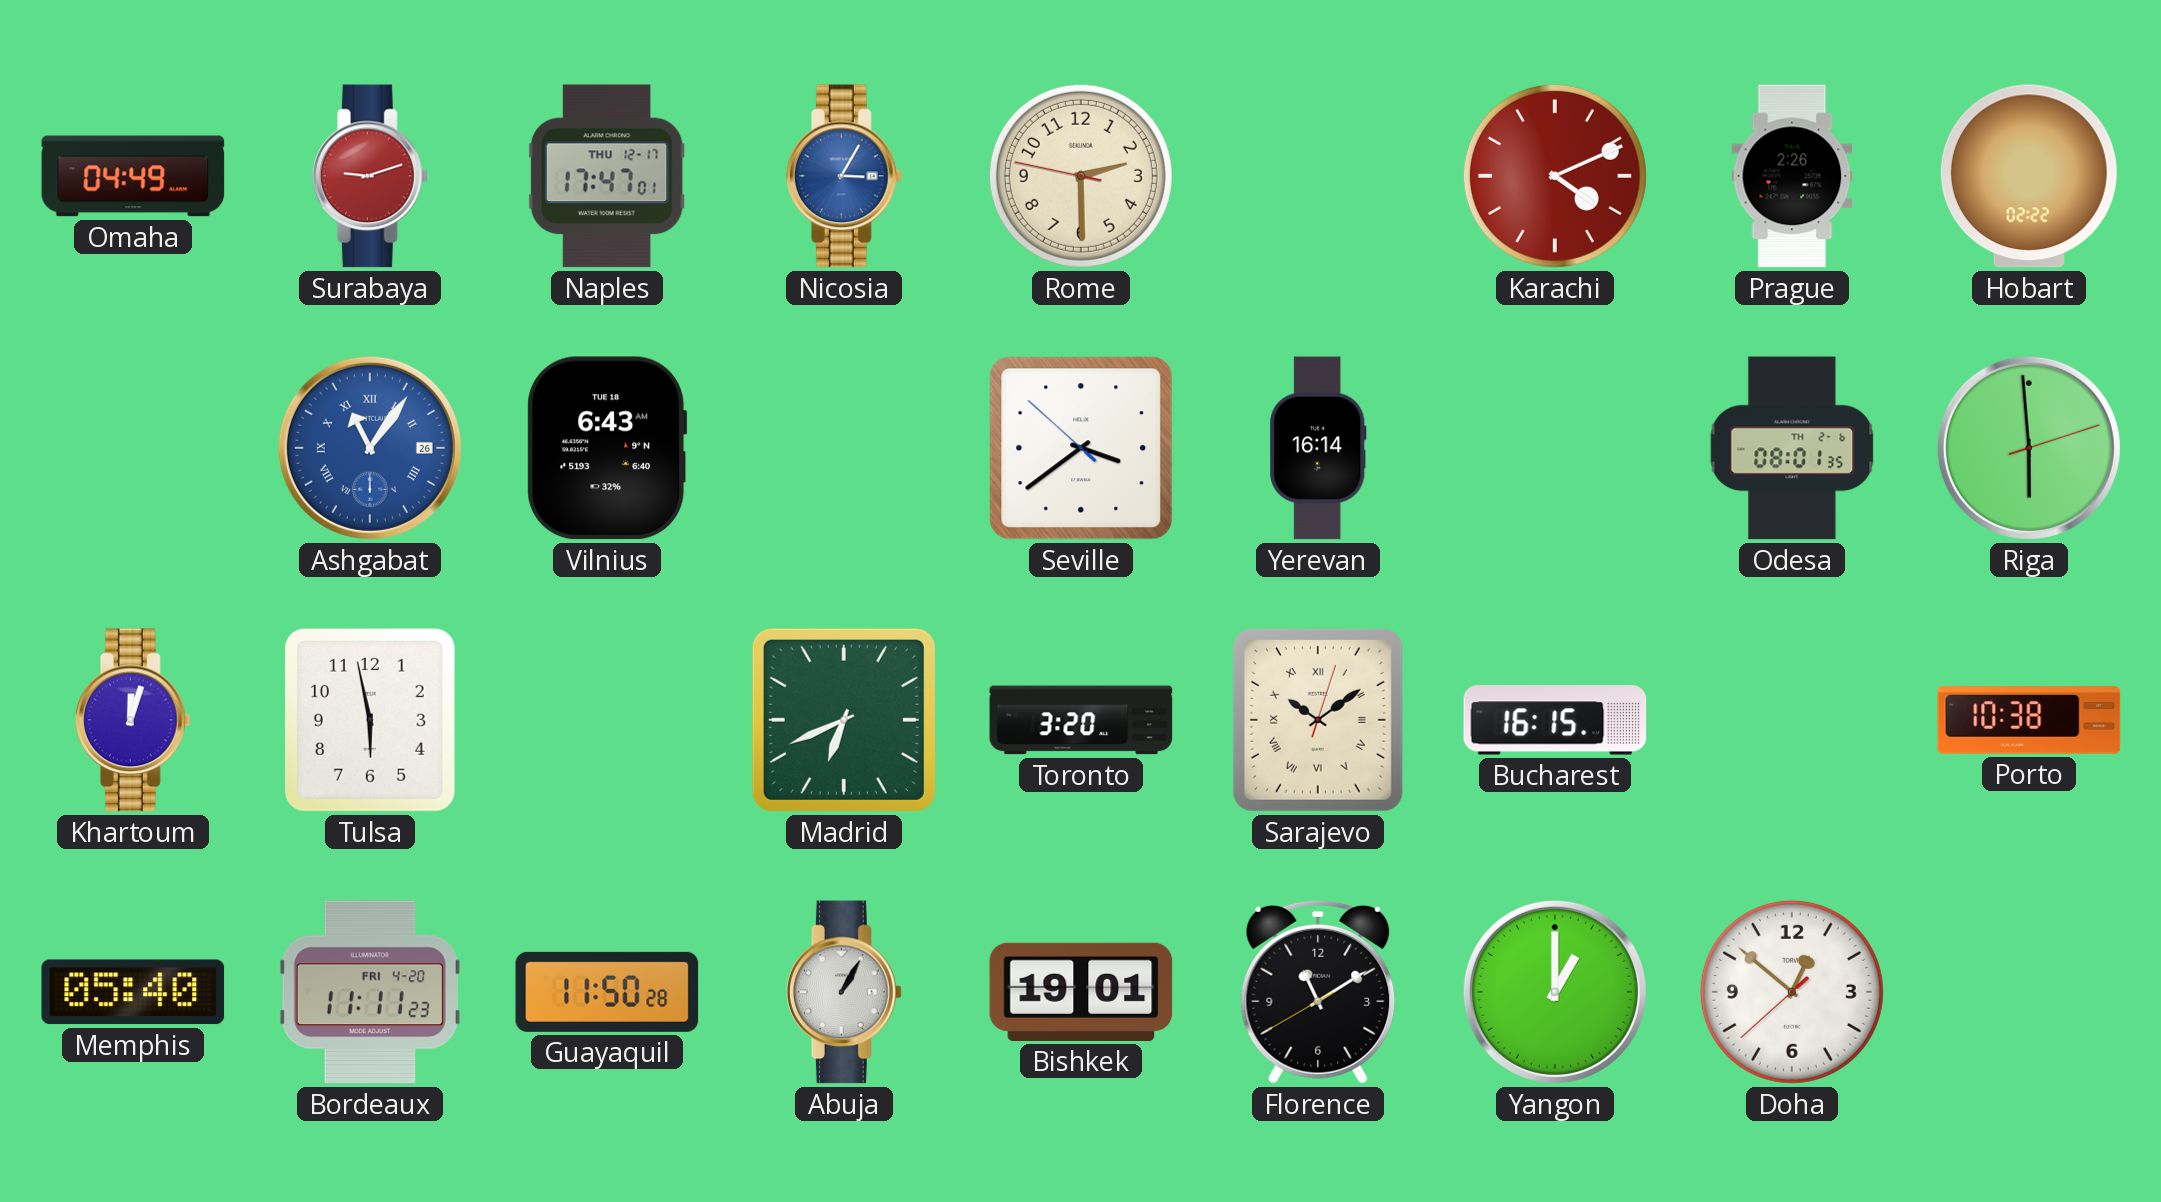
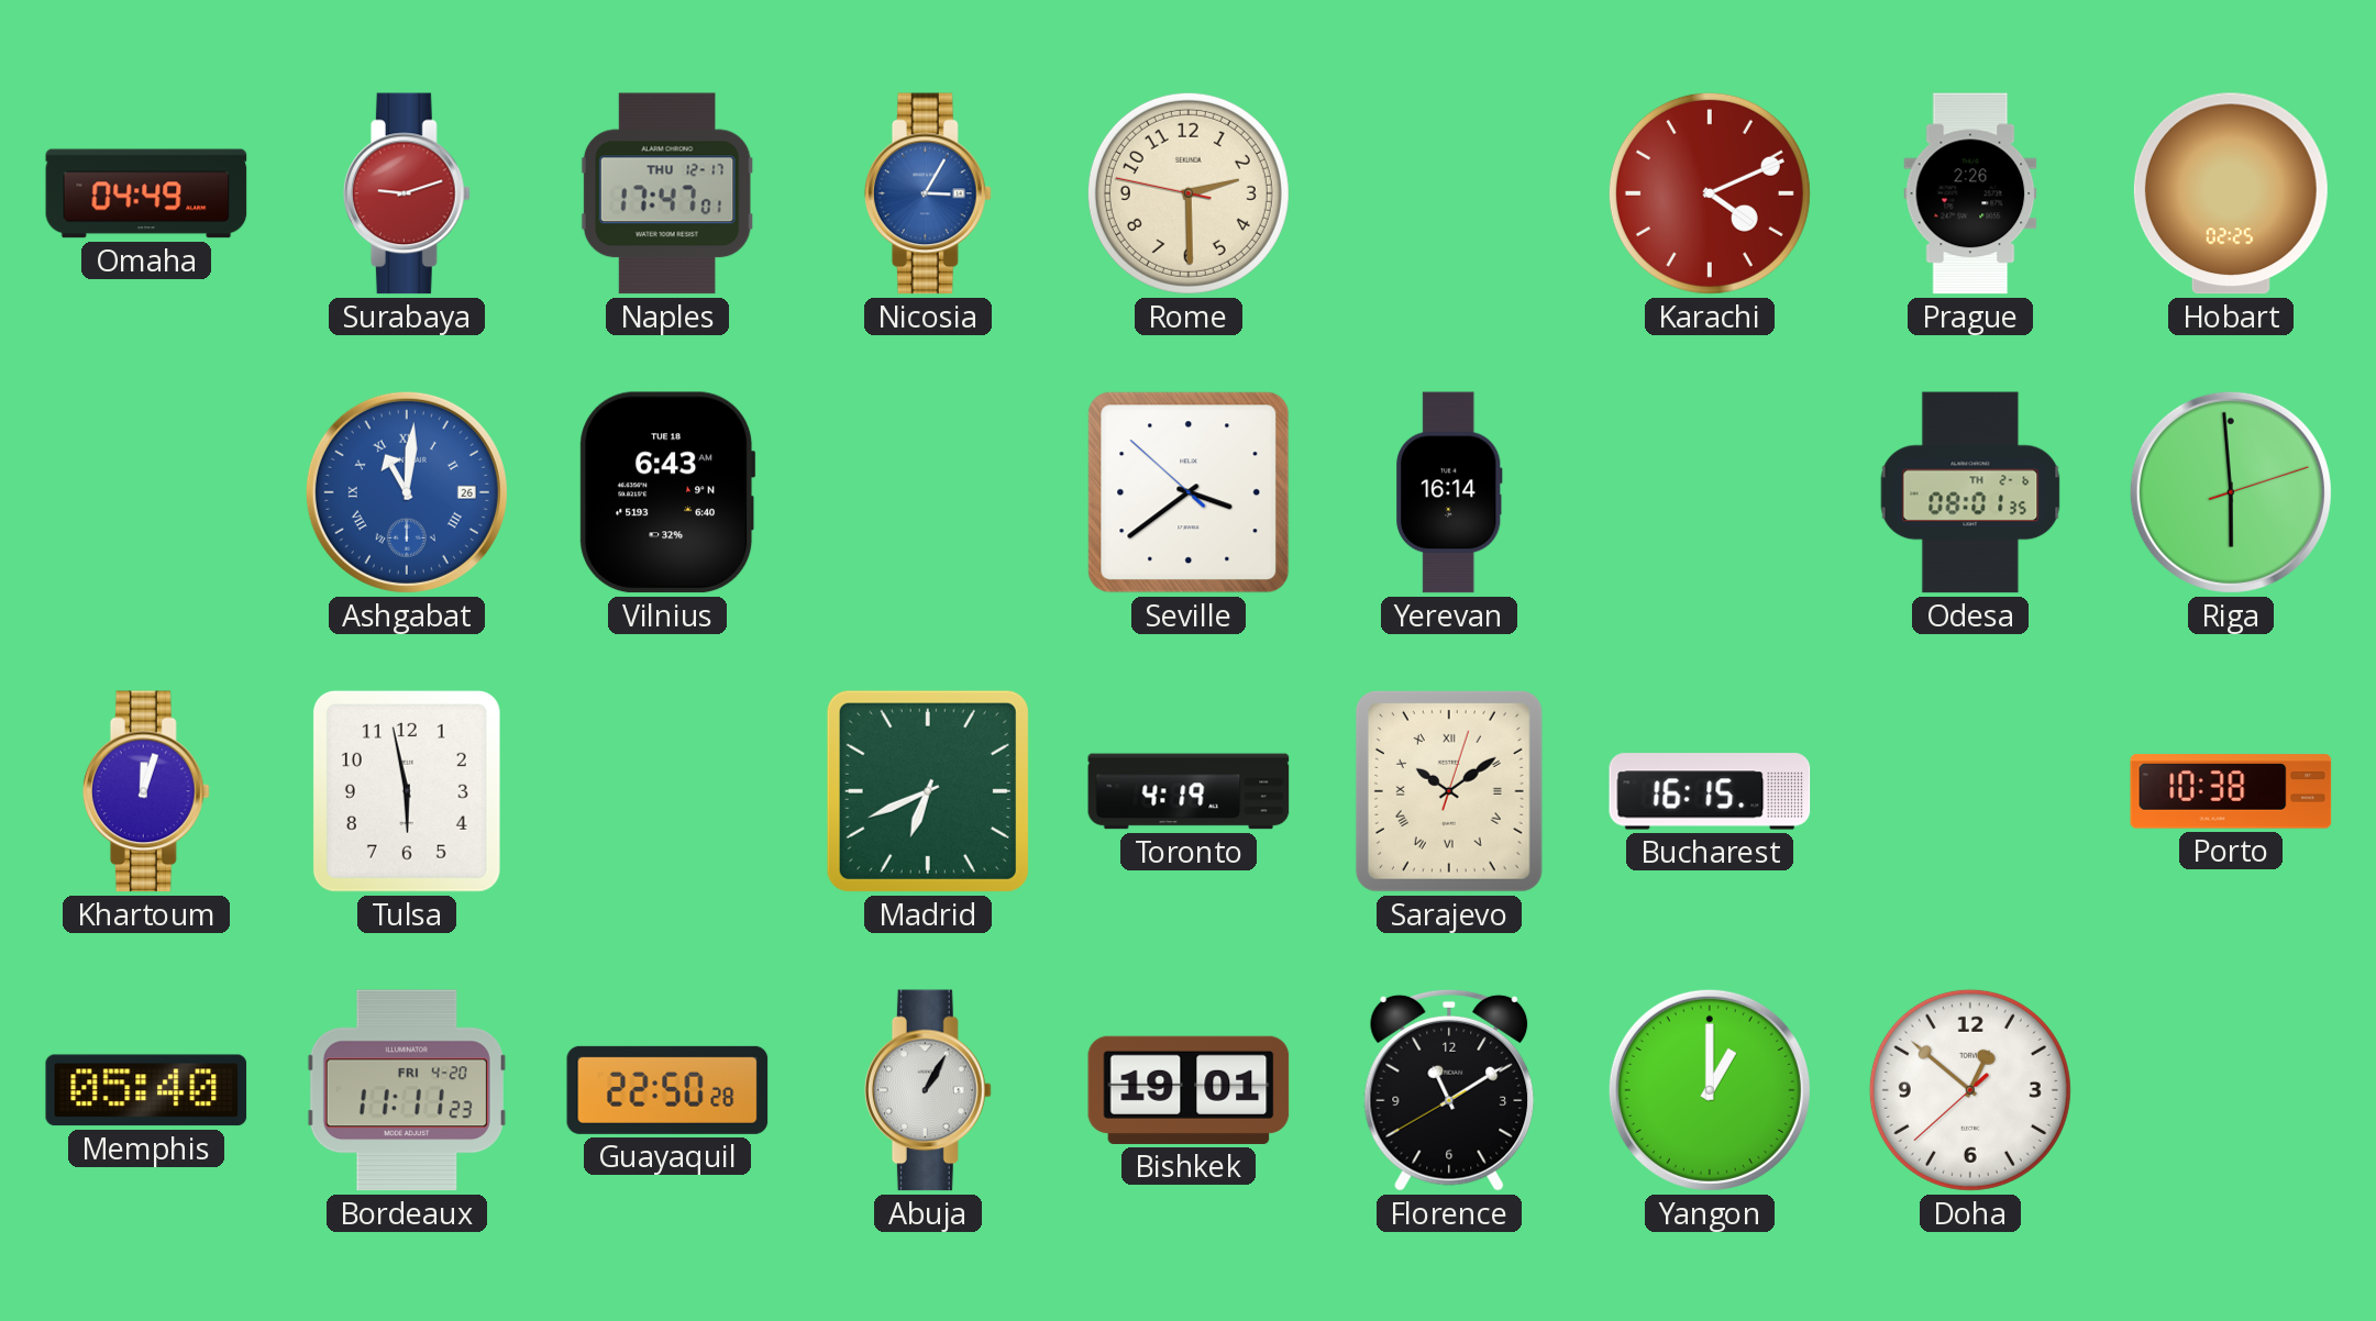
Hobart: 02:22 -> 02:25 (2231, 193)
Ashgabat: 11:06 -> 11:01 (407, 492)
Toronto: 3:20 -> 4:19 (1189, 791)
Guayaquil: 11:50 -> 22:50 (667, 1090)
